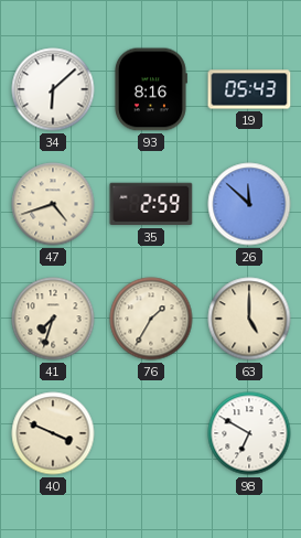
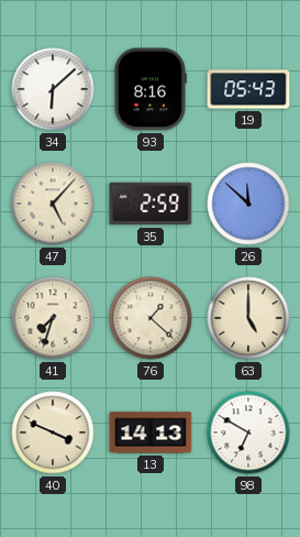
47: 4:42 -> 5:07 (53, 204)
76: 1:35 -> 1:22 (151, 318)
13: none -> 14:13 (151, 432)
